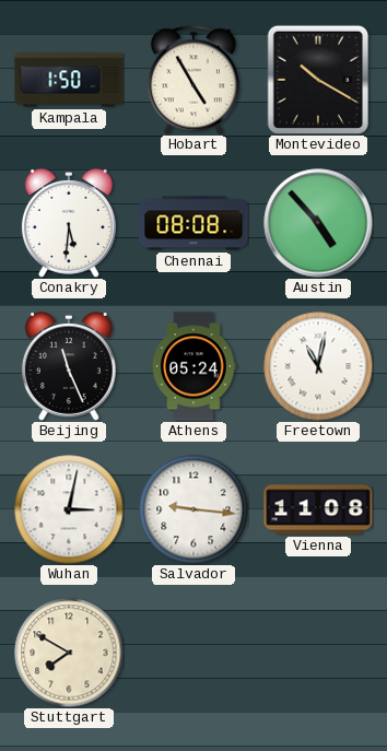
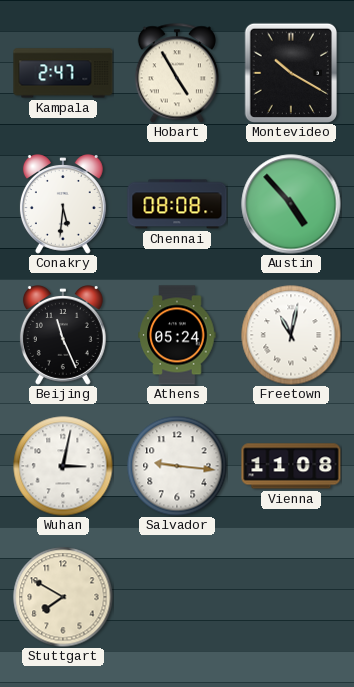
Kampala: 1:50 -> 2:47 (63, 73)
